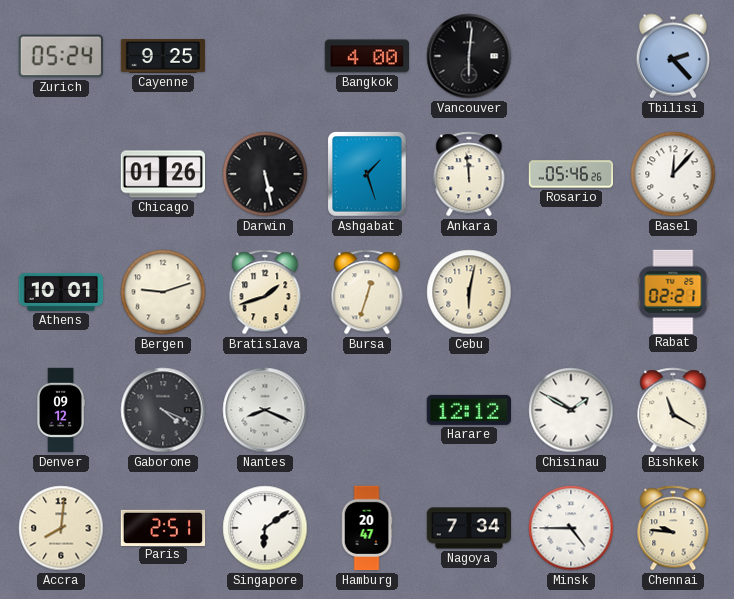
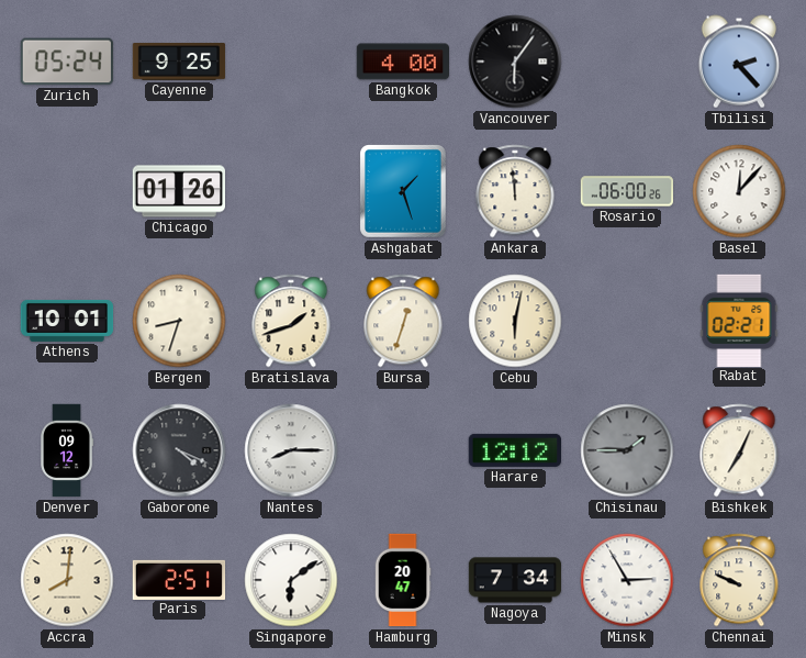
Vancouver: 6:01 -> 6:06 (515, 62)
Darwin: 5:28 -> none (265, 174)
Rosario: 05:46 -> 06:00 (627, 191)
Bergen: 9:12 -> 8:33 (179, 321)
Nantes: 8:19 -> 8:15 (291, 450)
Chisinau: 1:50 -> 1:45 (627, 450)
Chisinau dial: white -> grey (627, 450)
Bishkek: 11:20 -> 7:04 (739, 450)
Minsk: 4:45 -> 2:55 (627, 580)
Chennai: 9:46 -> 9:49 (739, 580)
